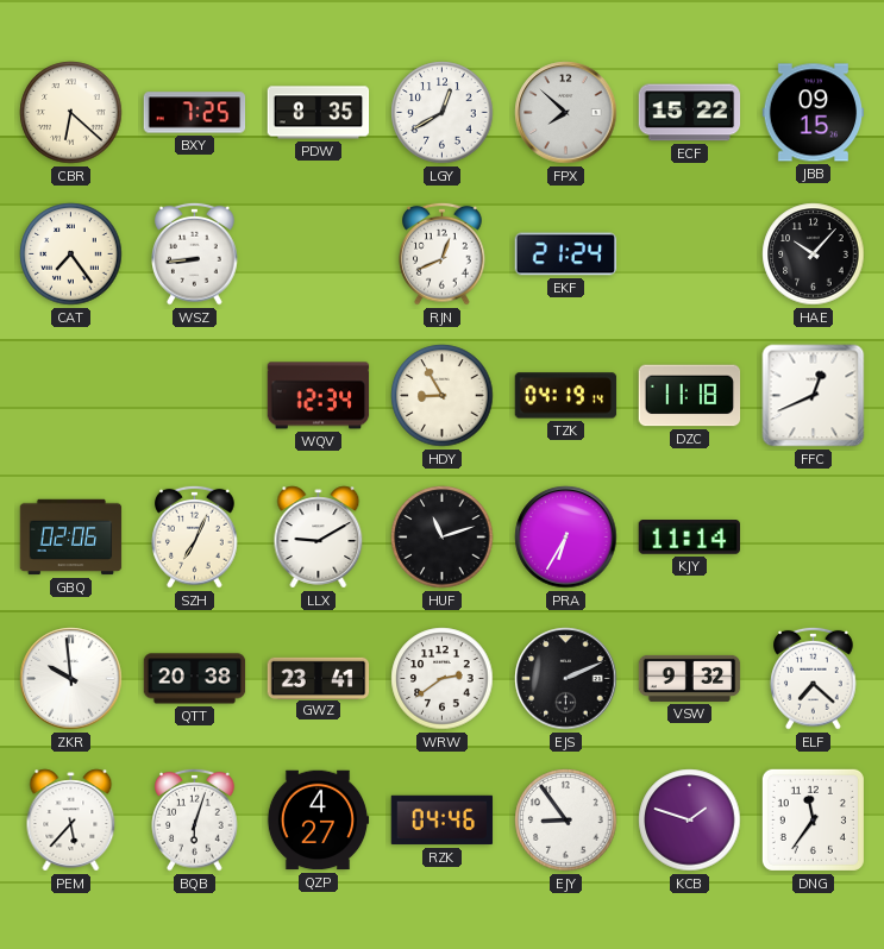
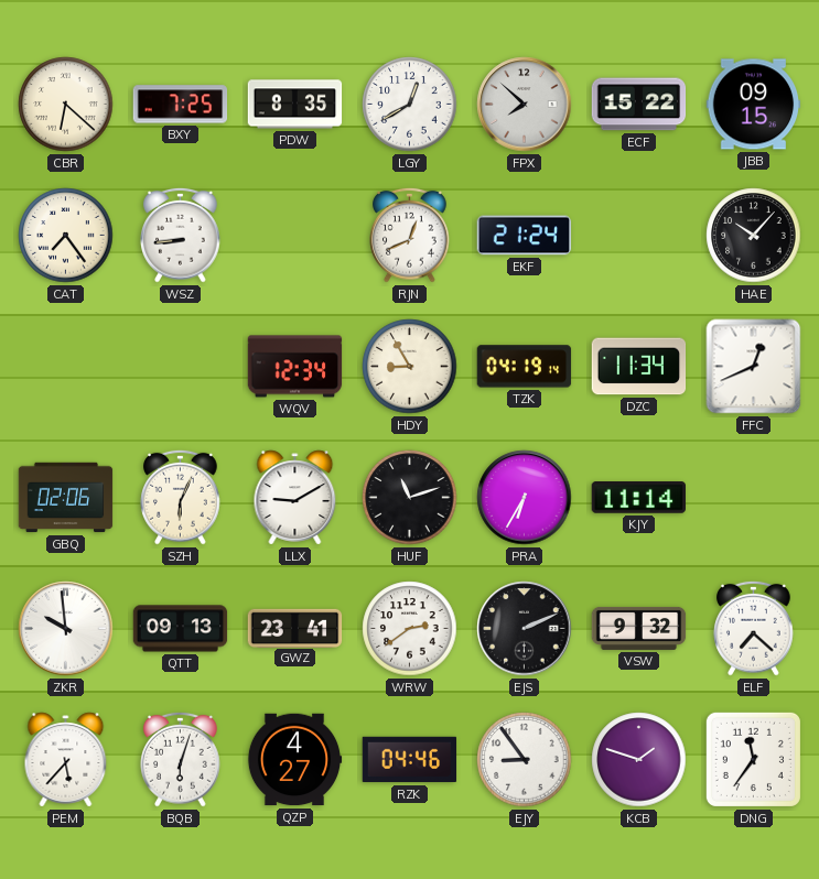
DZC: 11:18 -> 11:34 (639, 367)
SZH: 7:04 -> 6:04 (181, 497)
QTT: 20:38 -> 09:13 (181, 629)
